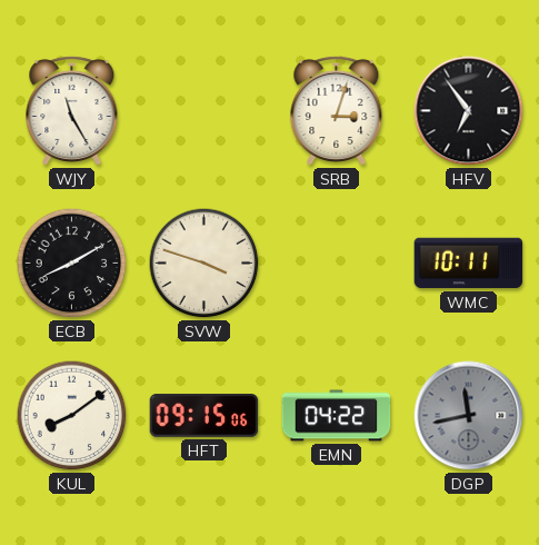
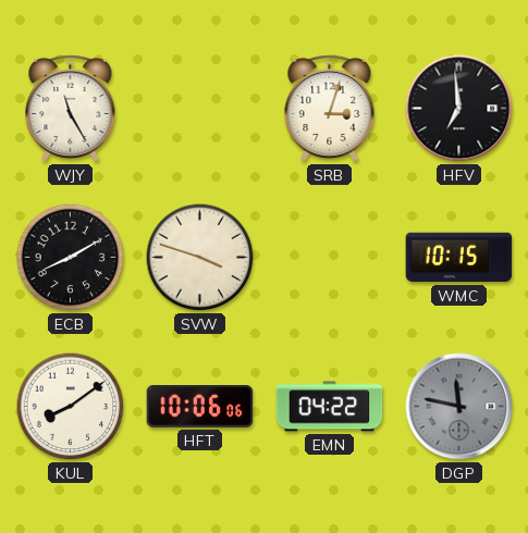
HFV: 6:54 -> 6:59 (459, 109)
WMC: 10:11 -> 10:15 (459, 258)
HFT: 09:15 -> 10:06 (200, 407)
DGP: 11:43 -> 11:47 (459, 407)
